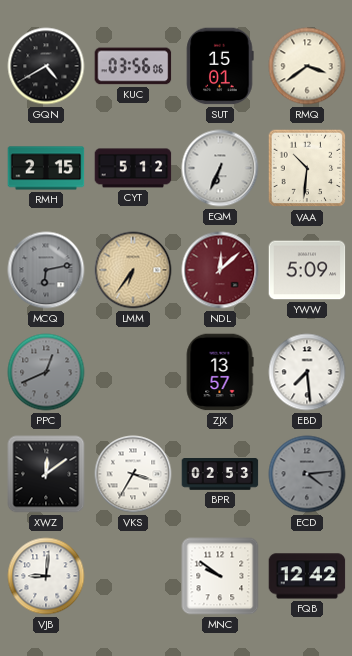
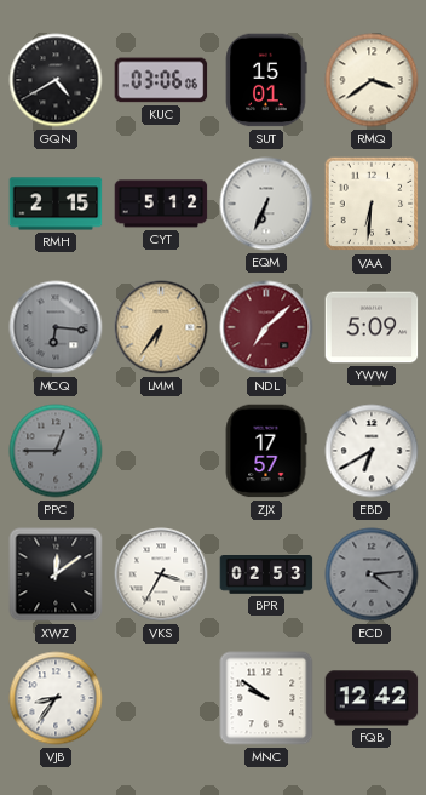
KUC: 03:56 -> 03:06 (161, 80)
VAA: 10:31 -> 6:31 (372, 204)
MCQ: 6:13 -> 6:16 (56, 327)
NDL: 12:08 -> 7:08 (266, 327)
PPC: 12:41 -> 12:45 (56, 451)
ZJX: 13:57 -> 17:57 (266, 451)
EBD: 7:29 -> 6:40 (372, 451)
VJB: 9:01 -> 8:36 (56, 698)
